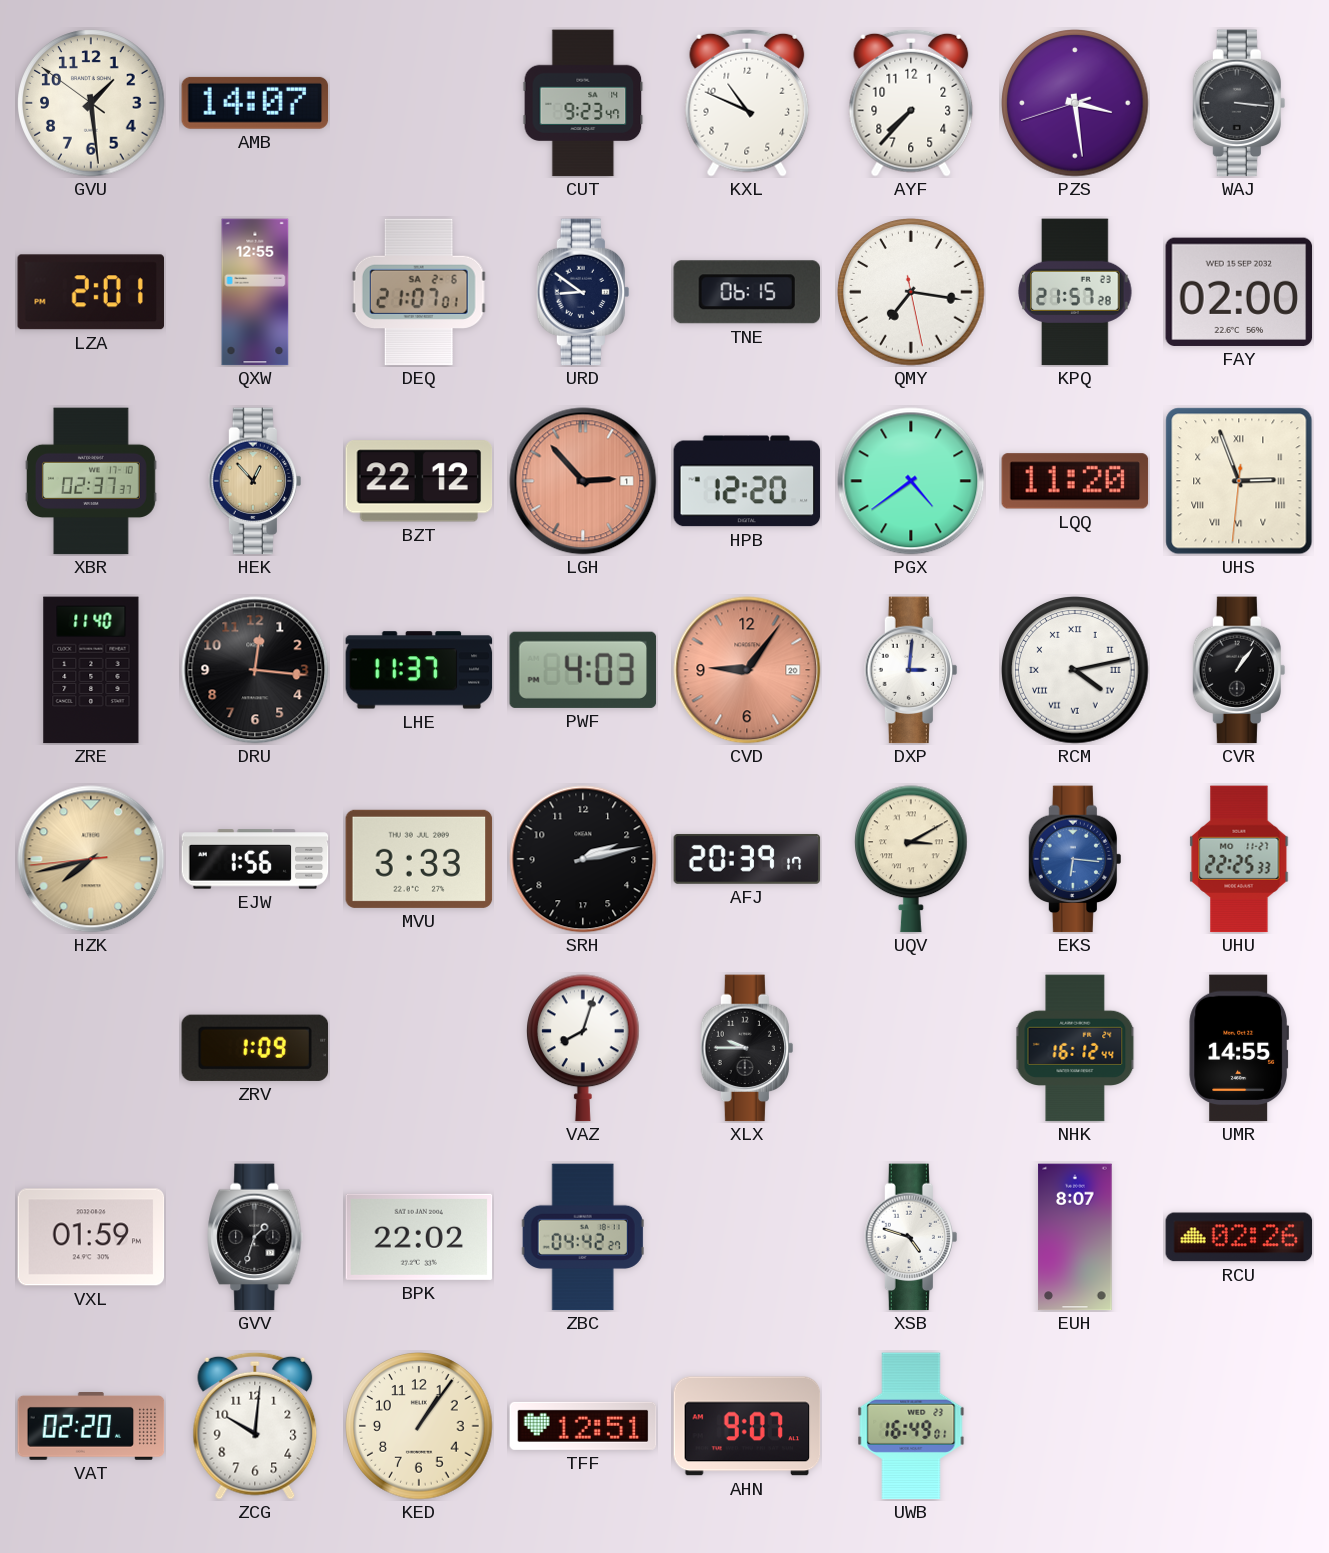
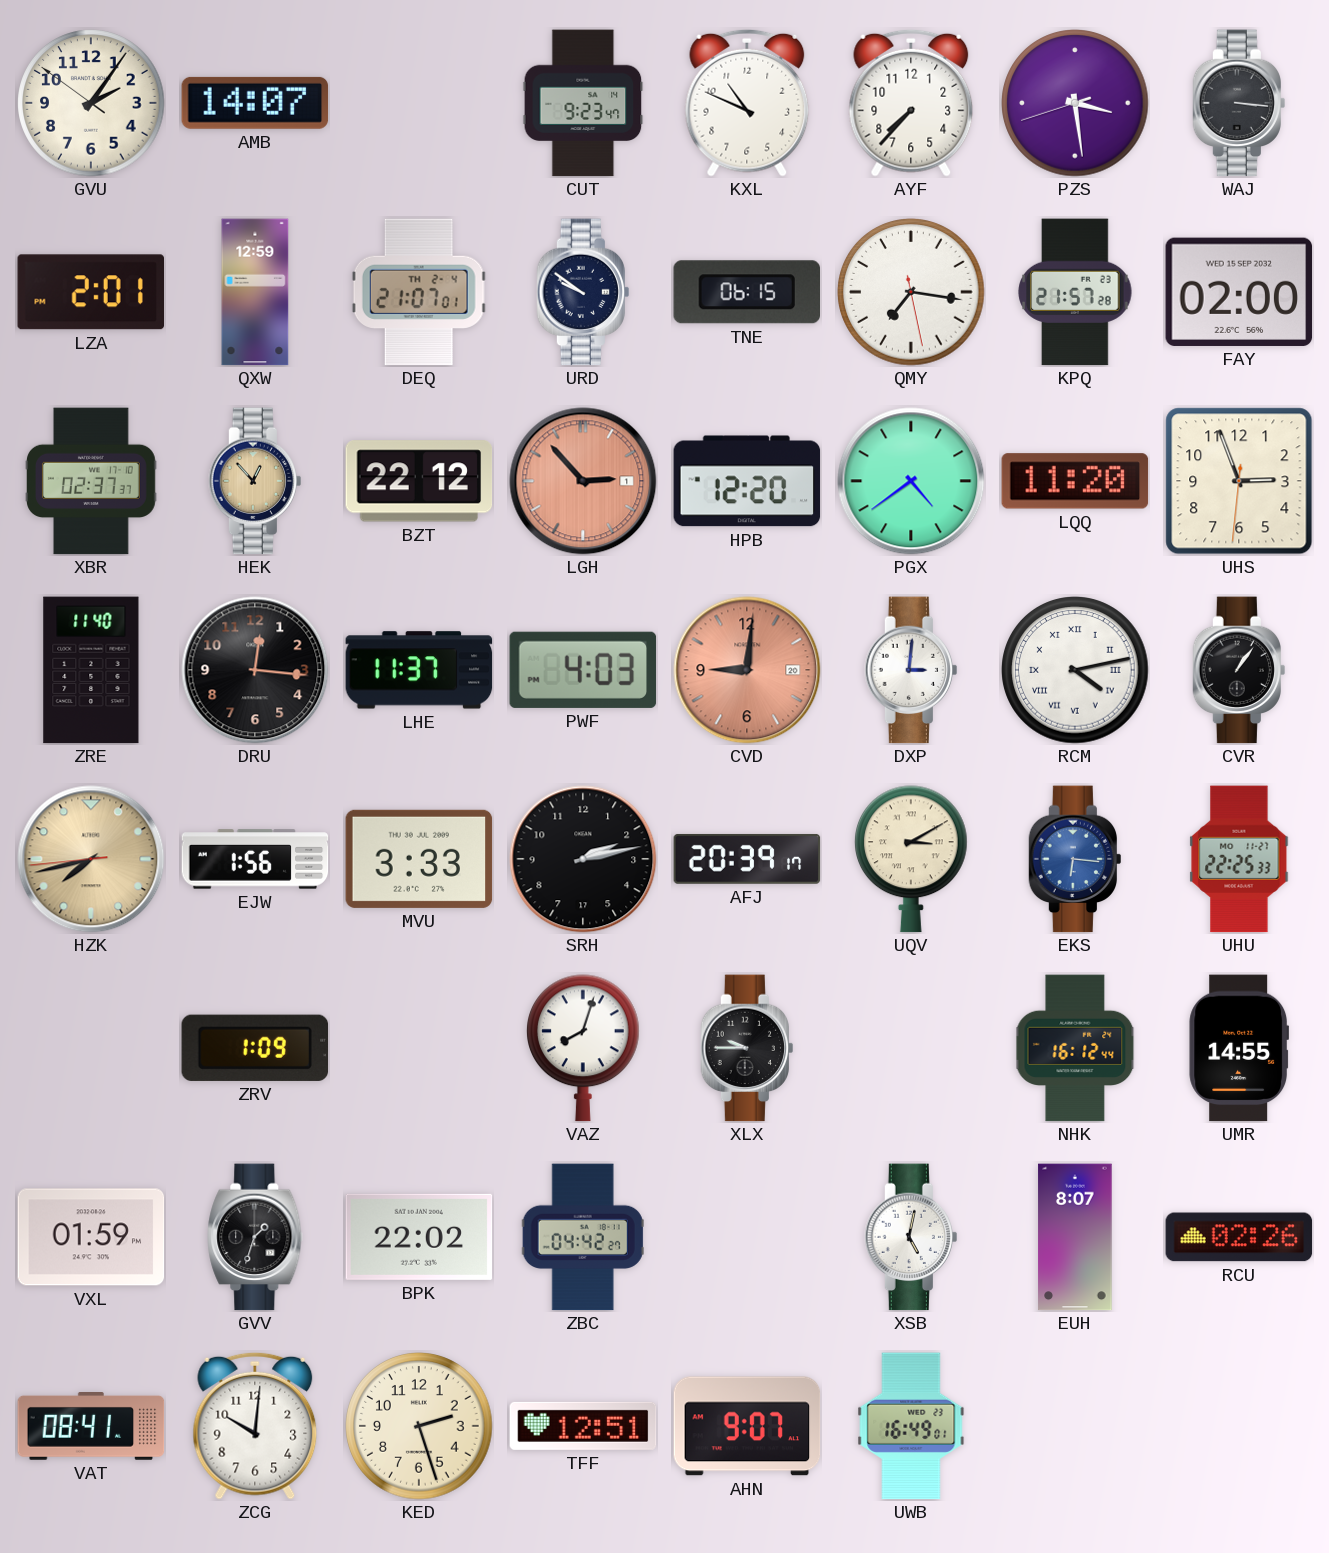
GVU: 1:28 -> 2:05 (91, 103)
QXW: 12:55 -> 12:59 (255, 292)
DEQ date: SA 2-6 -> TH 2-4 (419, 292)
URD: 8:51 -> 9:51 (582, 292)
UHS numerals: Roman -> Arabic (1239, 481)
CVD: 9:06 -> 9:01 (747, 670)
XSB: 4:48 -> 5:02 (910, 1237)
VAT: 02:20 -> 08:41 (91, 1427)
KED: 1:06 -> 2:27 (419, 1426)
